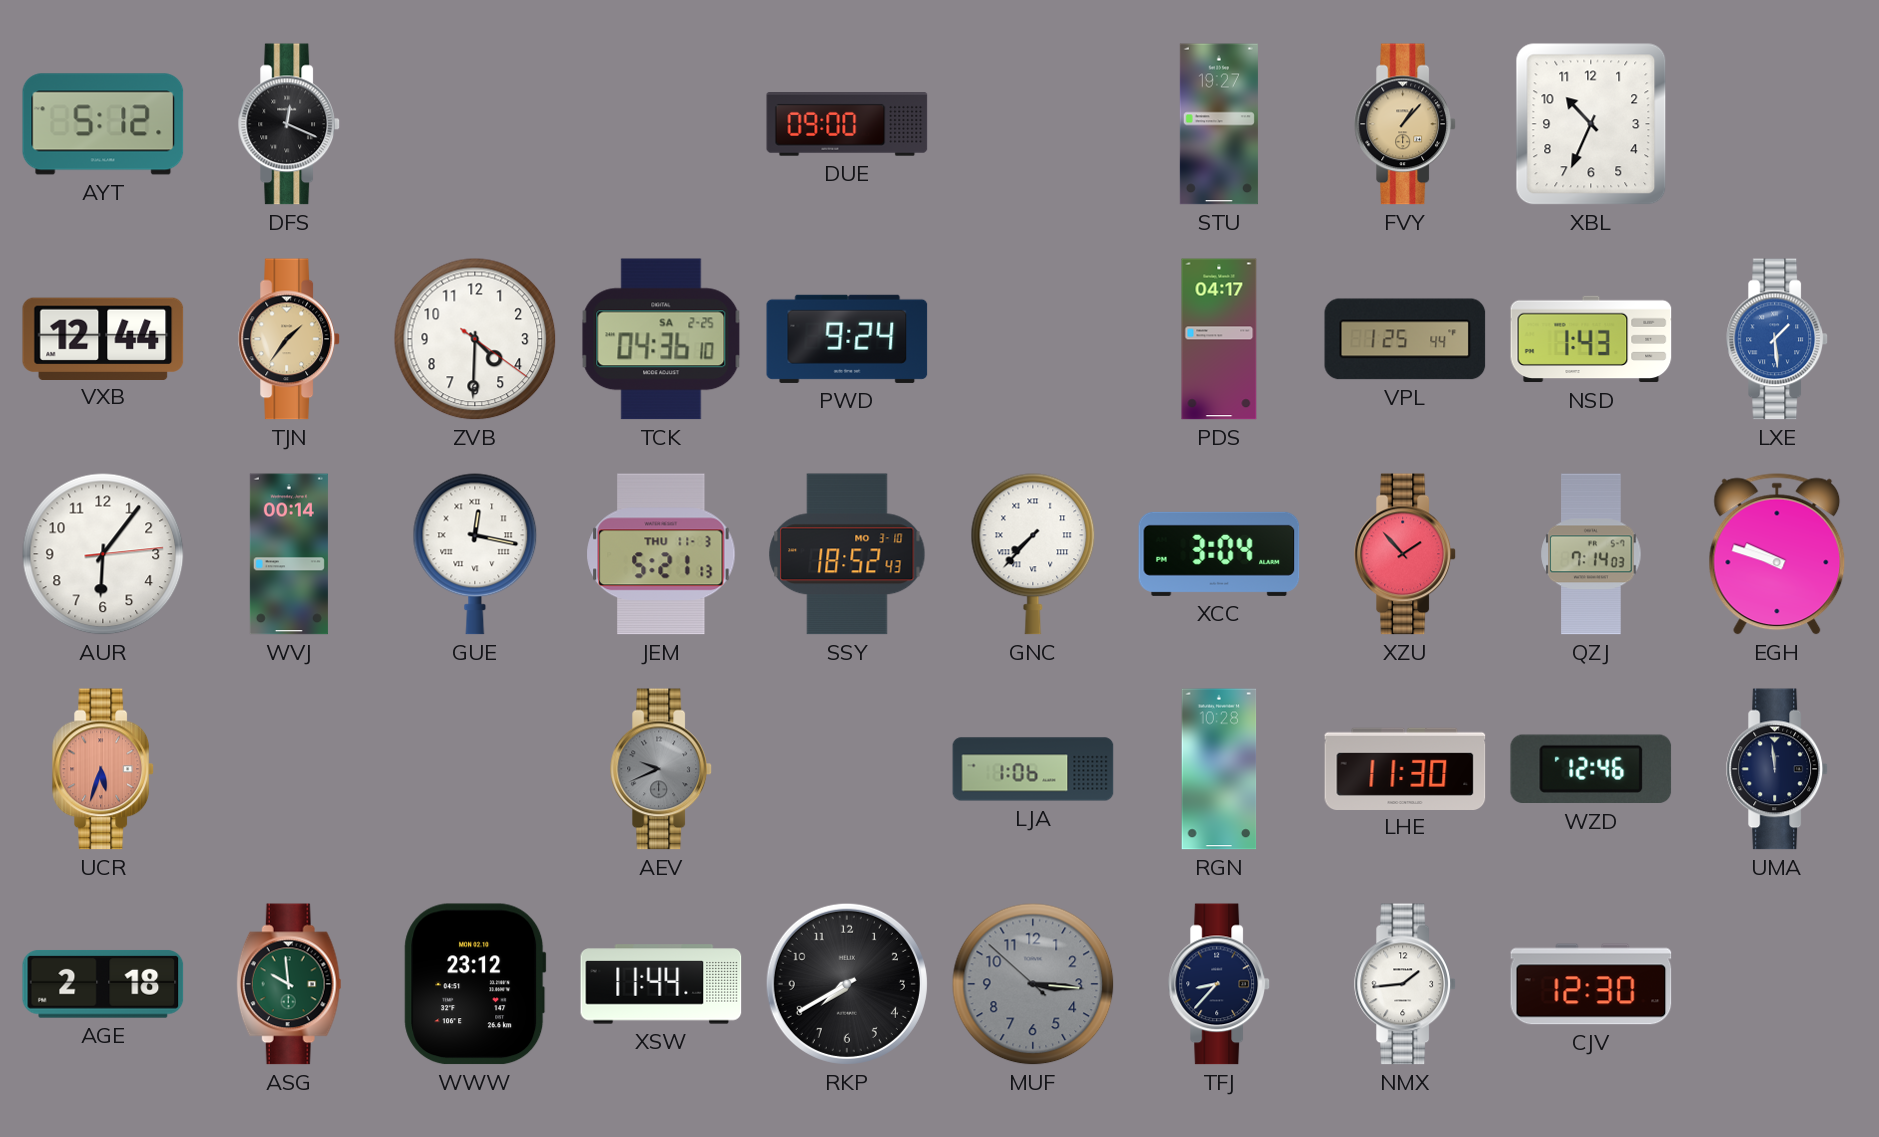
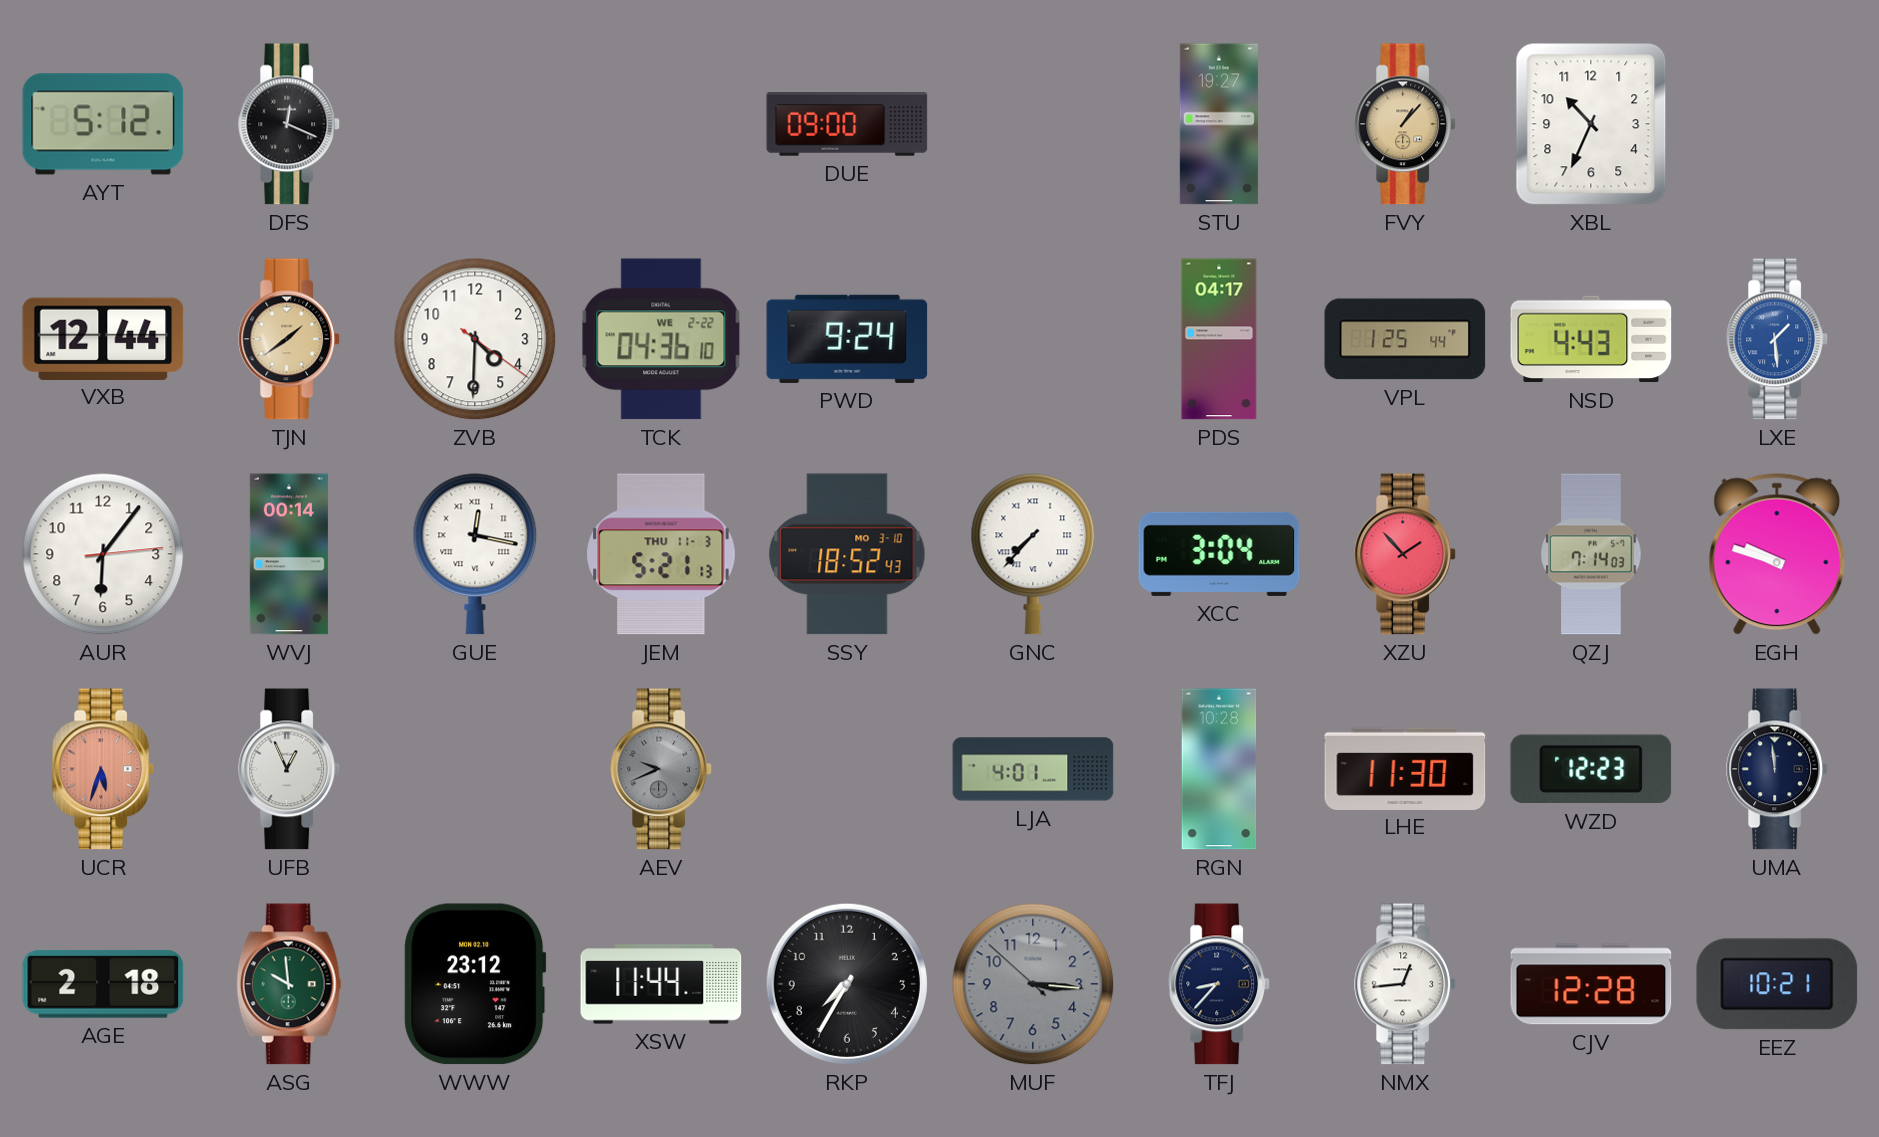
TJN: 1:36 -> 1:39 (289, 339)
TCK date: SA 2-25 -> WE 2-22 (661, 339)
NSD: 1:43 -> 4:43 (1591, 339)
UFB: none -> 12:56 (289, 769)
LJA: 1:06 -> 4:01 (1033, 769)
WZD: 12:46 -> 12:23 (1591, 769)
RKP: 7:40 -> 7:35 (847, 984)
NMX: 1:44 -> 12:44 (1405, 984)
CJV: 12:30 -> 12:28 (1591, 984)
EEZ: none -> 10:21 (1777, 984)
